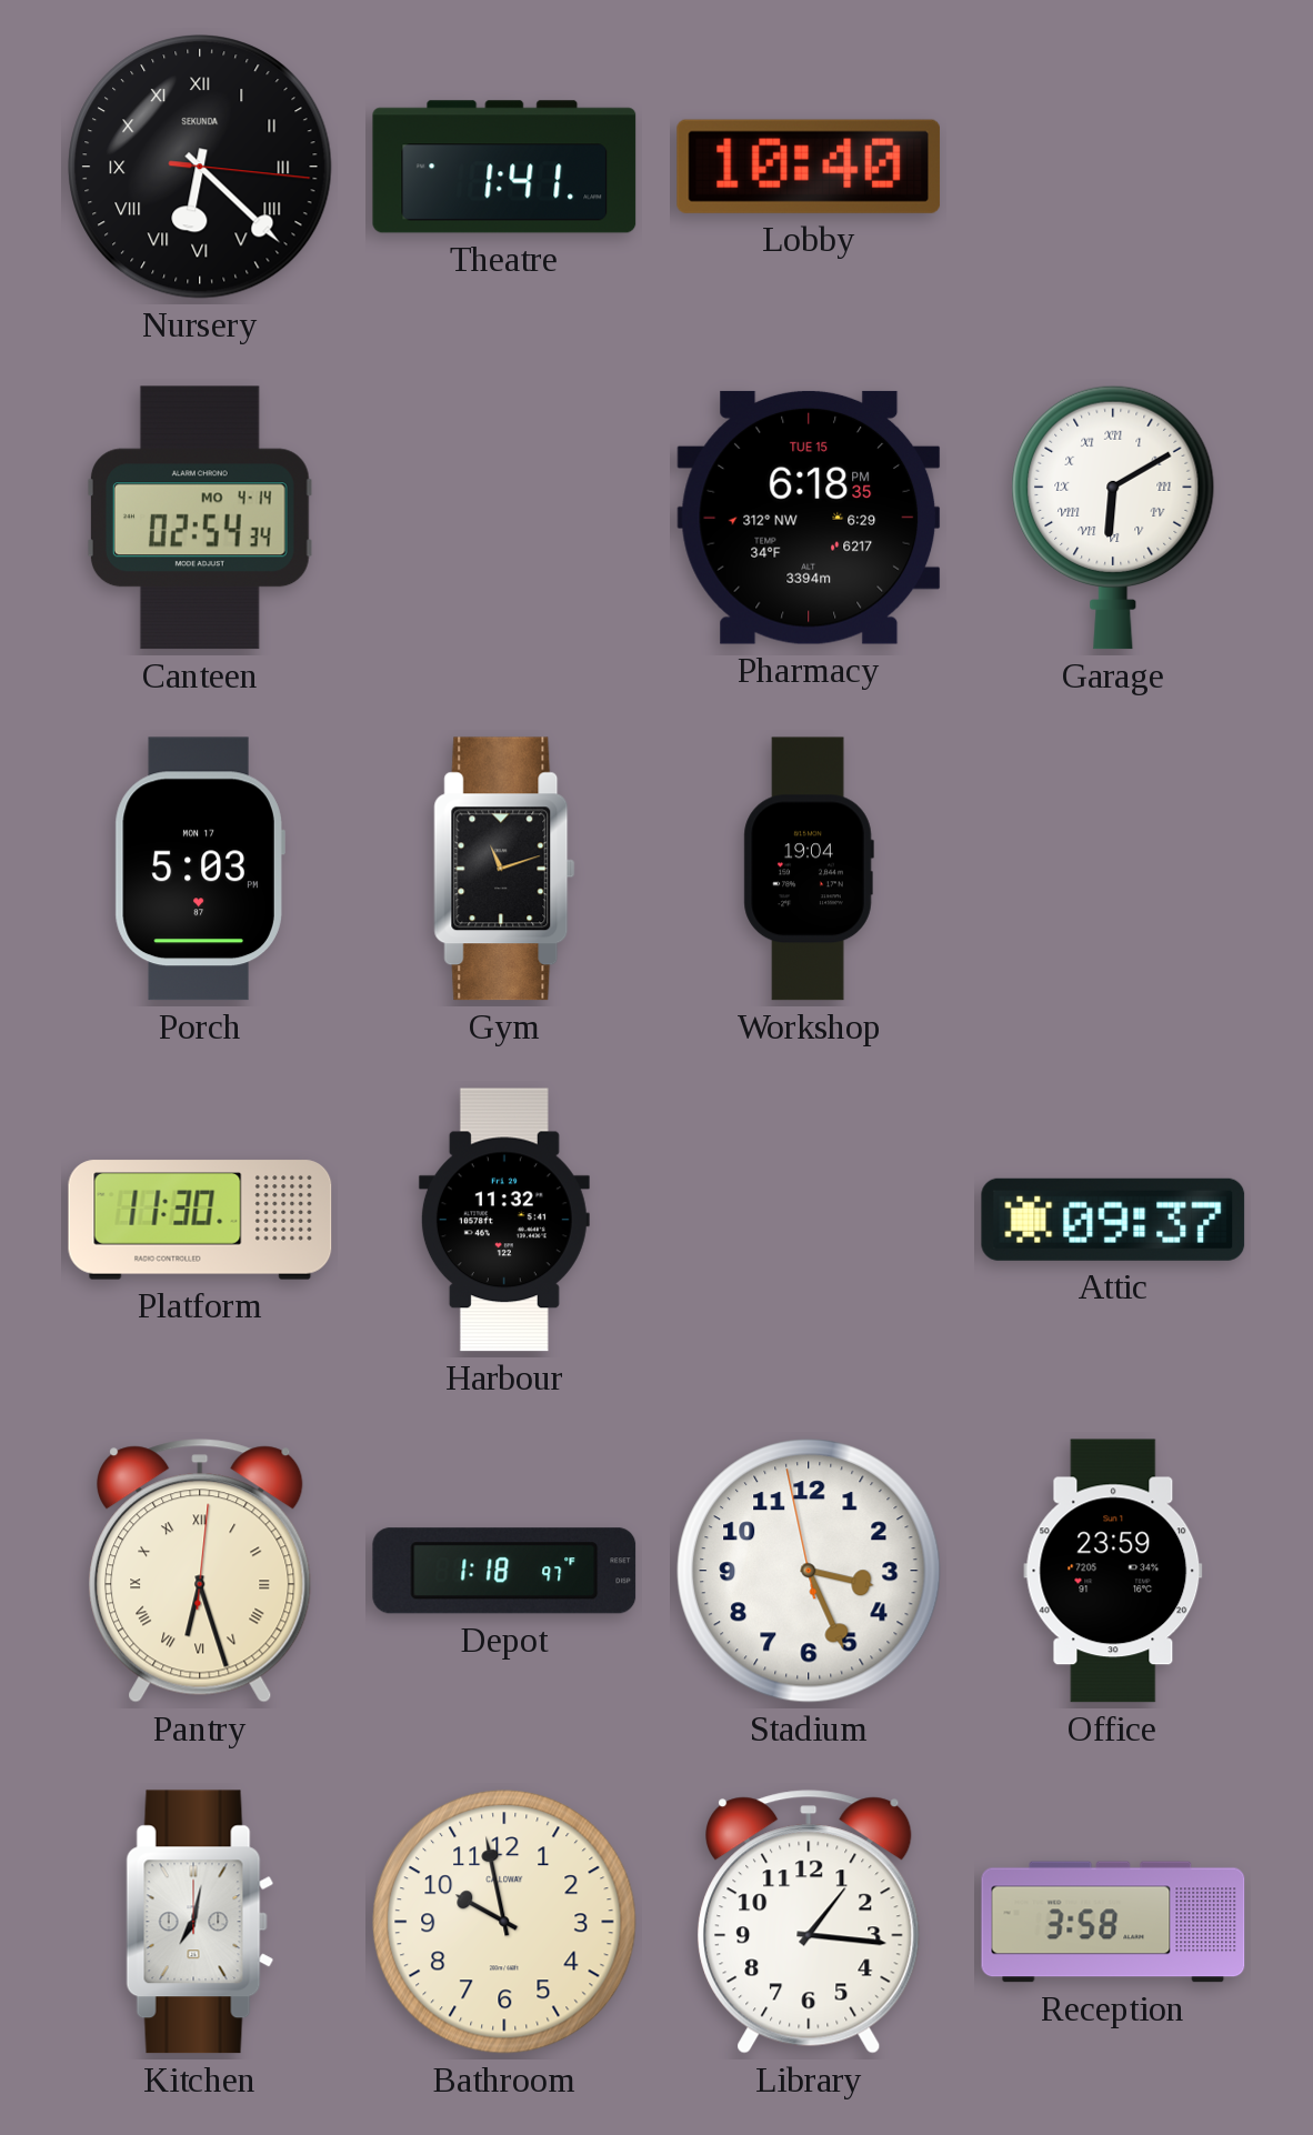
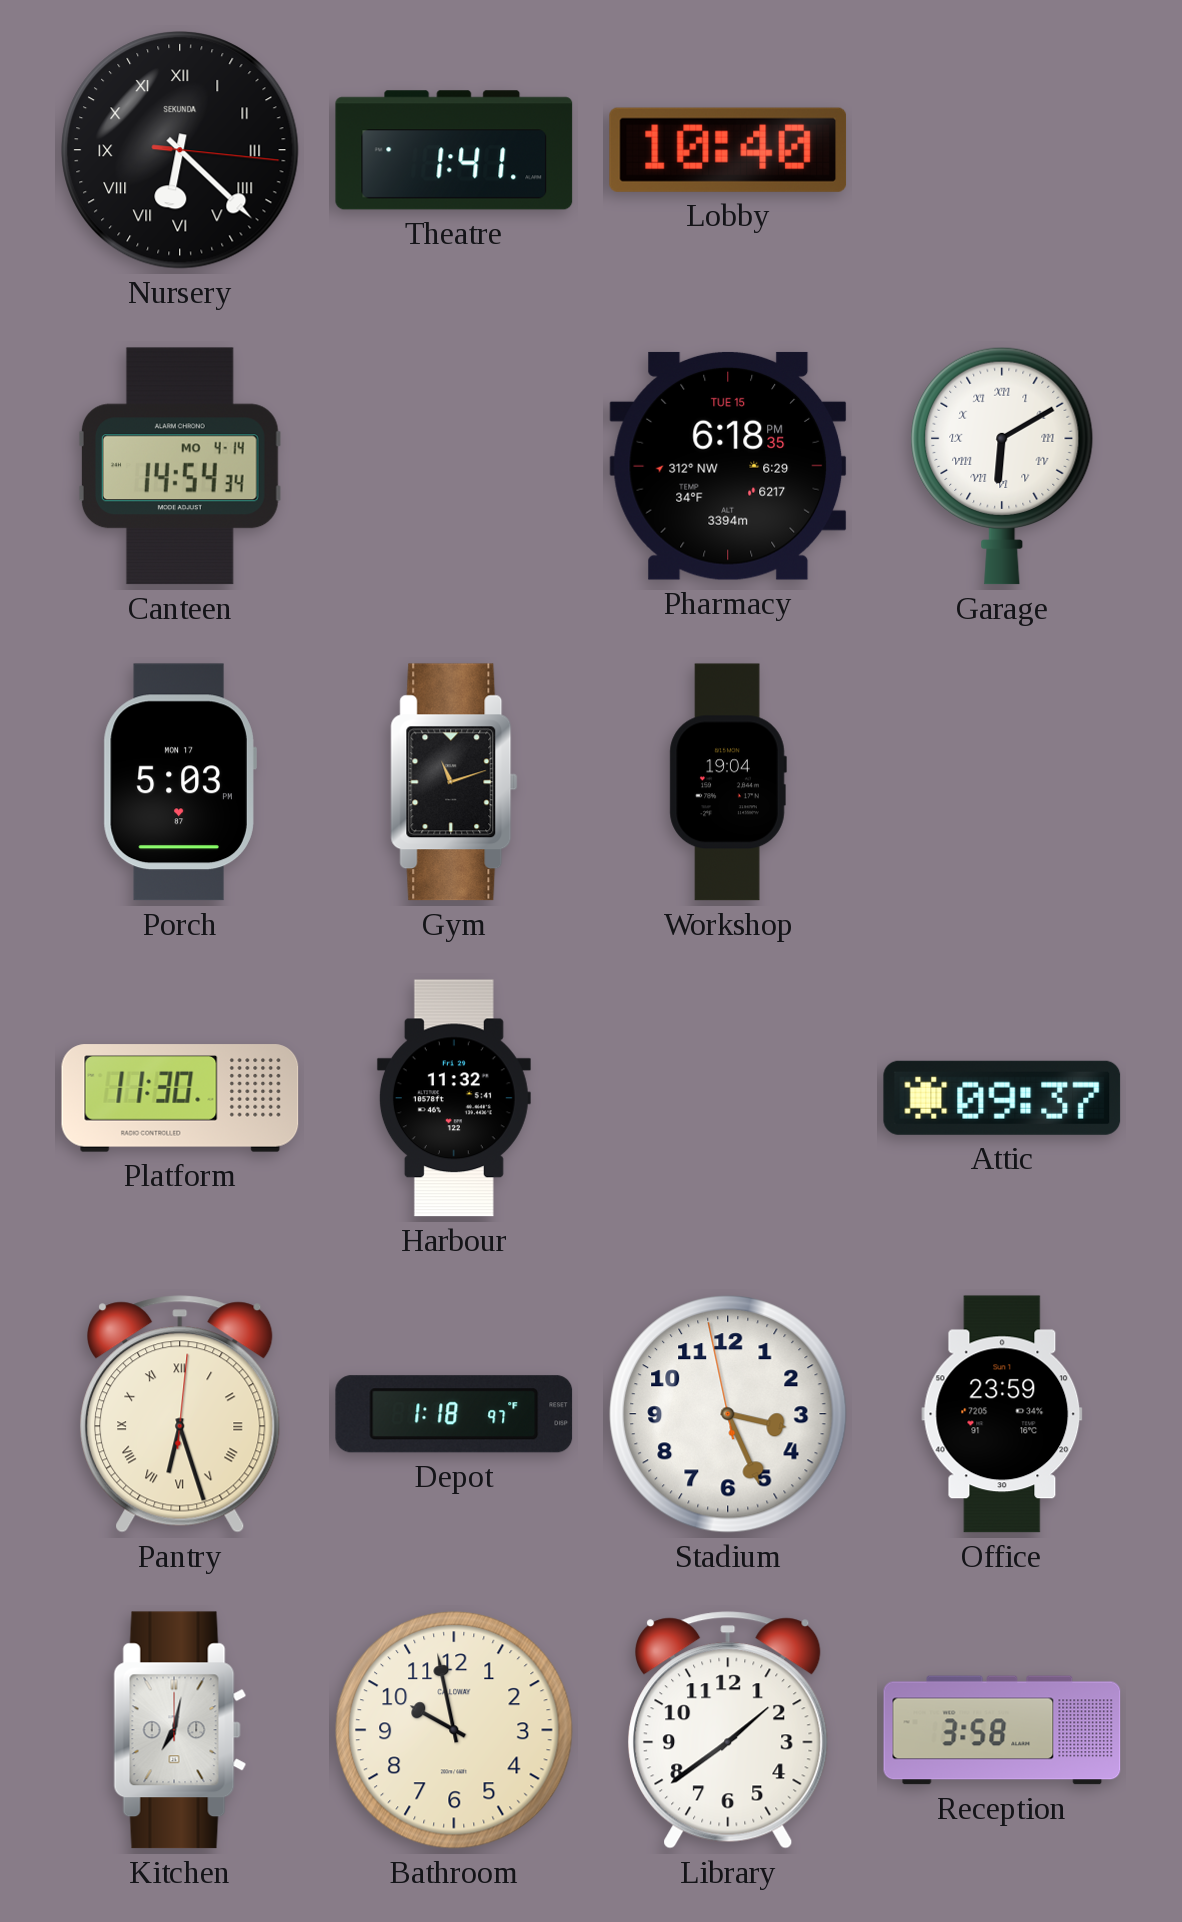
Canteen: 02:54 -> 14:54 (180, 466)
Library: 1:16 -> 1:39 (728, 1730)
